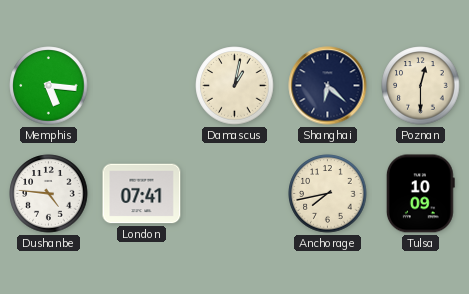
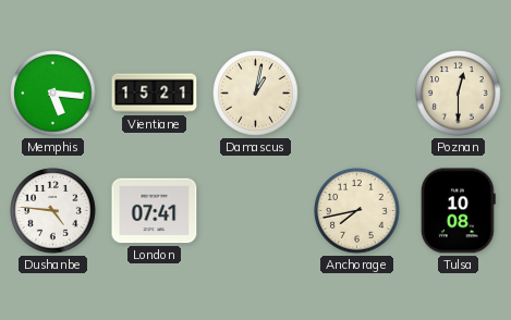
Vientiane: none -> 15:21 (155, 94)
Shanghai: 6:22 -> none (328, 86)
Tulsa: 10:09 -> 10:08 (458, 211)
